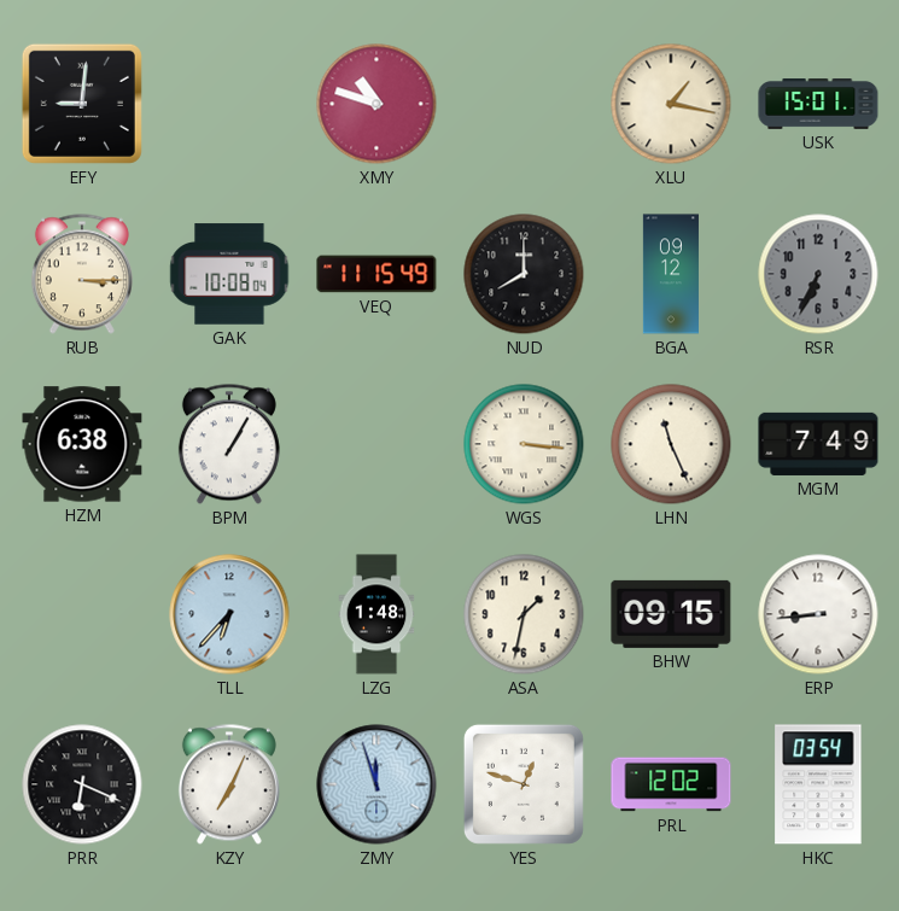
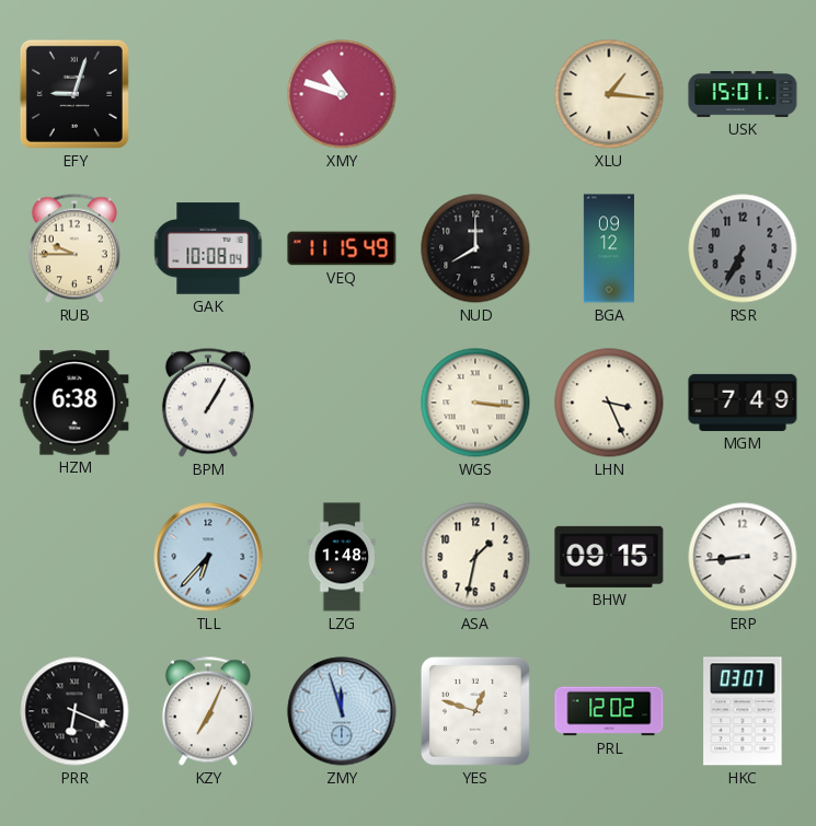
EFY: 9:01 -> 9:03 (74, 94)
XLU: 1:17 -> 1:16 (609, 94)
RUB: 3:15 -> 9:45 (74, 248)
LHN: 11:26 -> 3:26 (609, 403)
HKC: 03:54 -> 03:07 (743, 711)
